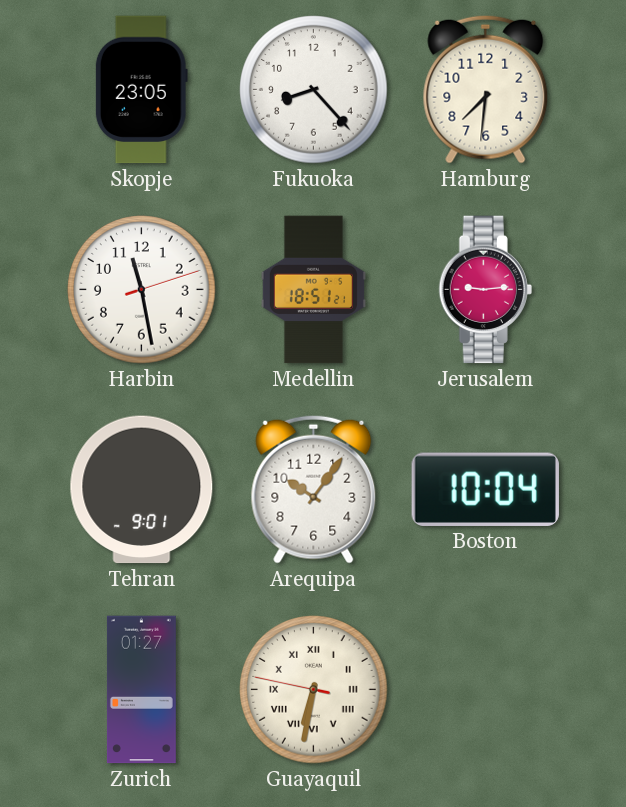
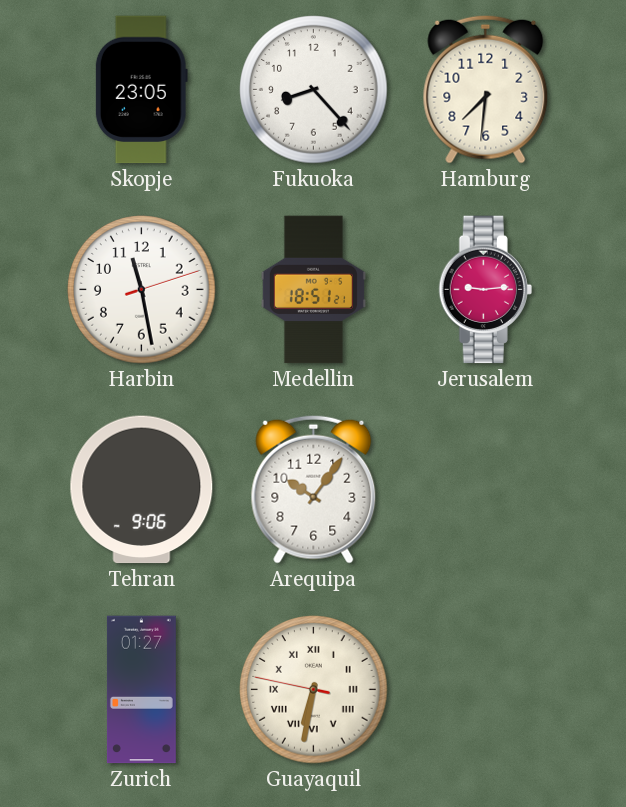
Tehran: 9:01 -> 9:06 (142, 490)
Boston: 10:04 -> none (485, 489)
